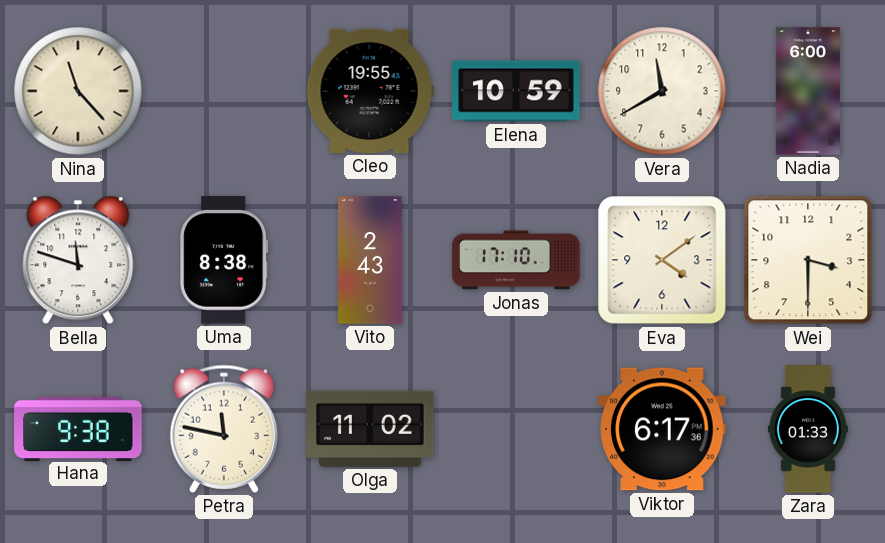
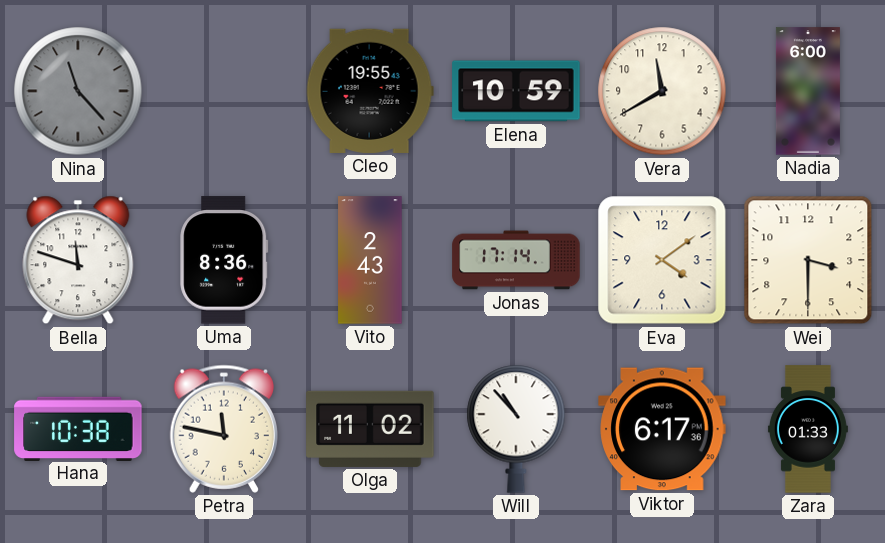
Nina dial: cream -> grey (78, 91)
Uma: 8:38 -> 8:36 (224, 260)
Jonas: 17:10 -> 17:14 (516, 260)
Hana: 9:38 -> 10:38 (78, 428)
Will: none -> 10:53 (516, 429)
